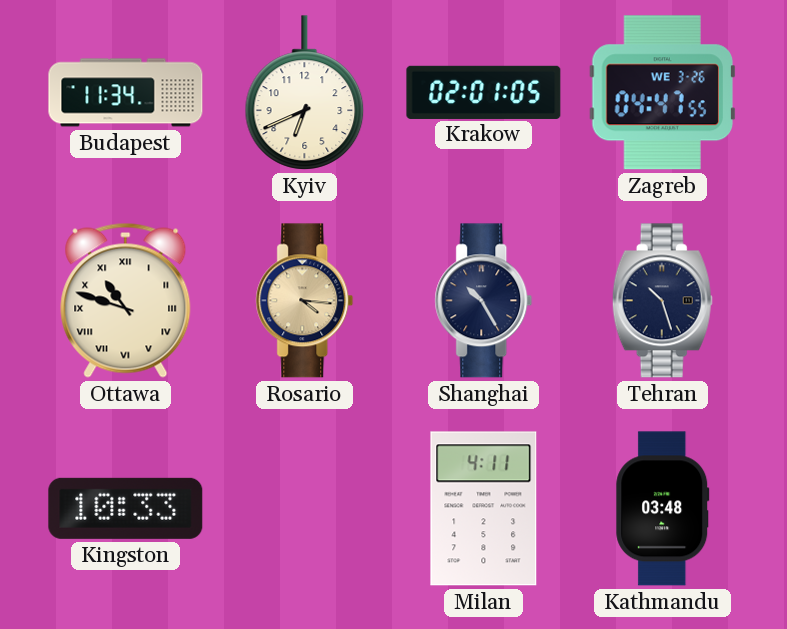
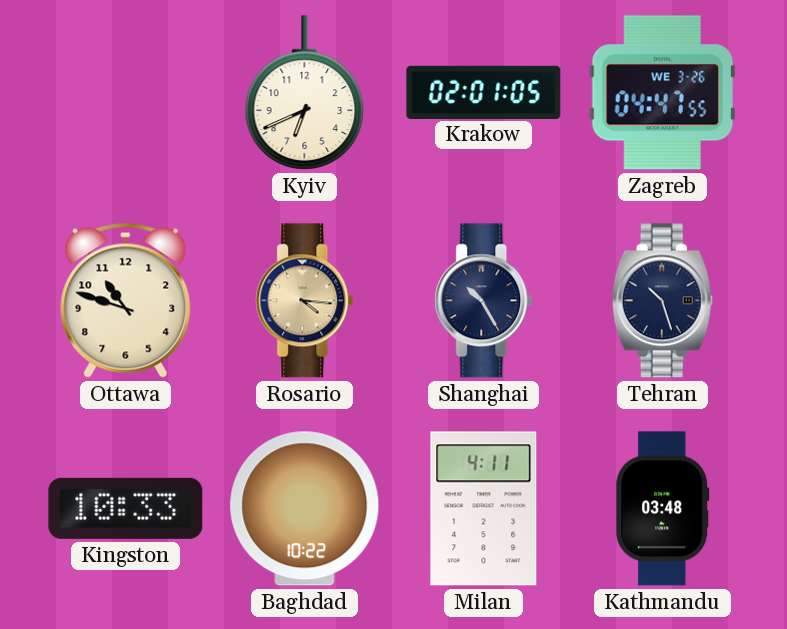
Budapest: 11:34 -> none (126, 93)
Ottawa numerals: Roman -> Arabic (126, 300)
Baghdad: none -> 10:22 (305, 509)
